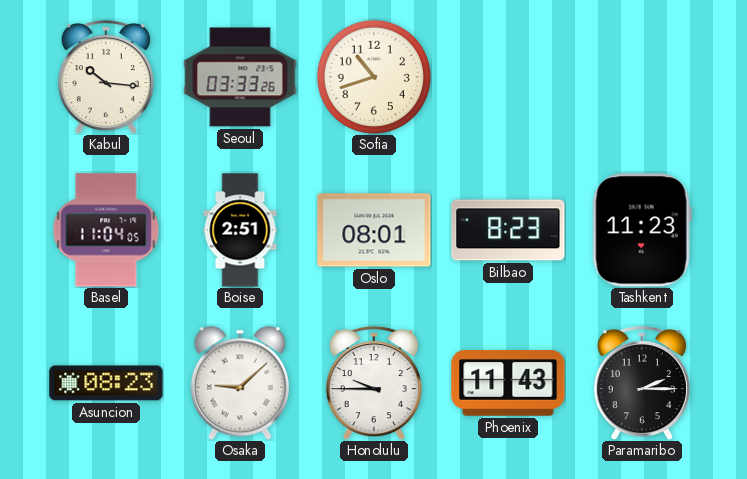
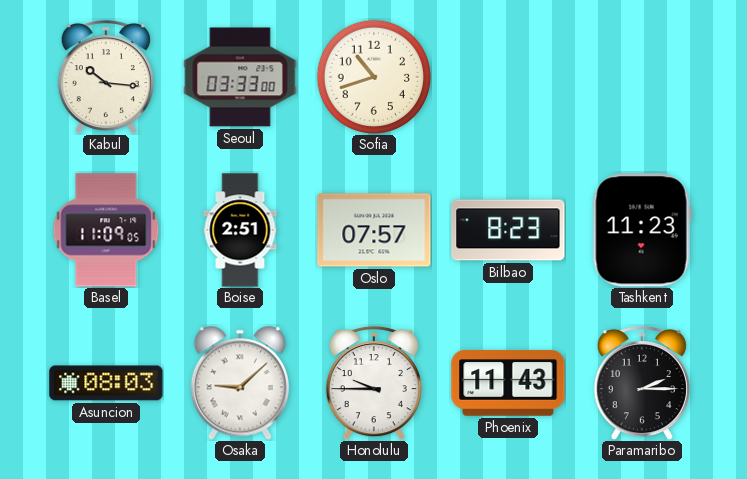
Seoul: 03:33:26 -> 03:33:00 (240, 77)
Basel: 11:04 -> 11:09 (106, 230)
Oslo: 08:01 -> 07:57 (374, 230)
Asuncion: 08:23 -> 08:03 (106, 383)
